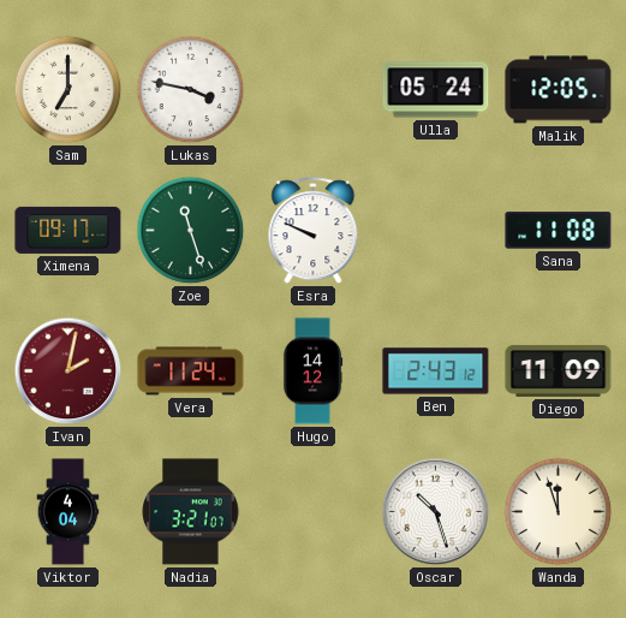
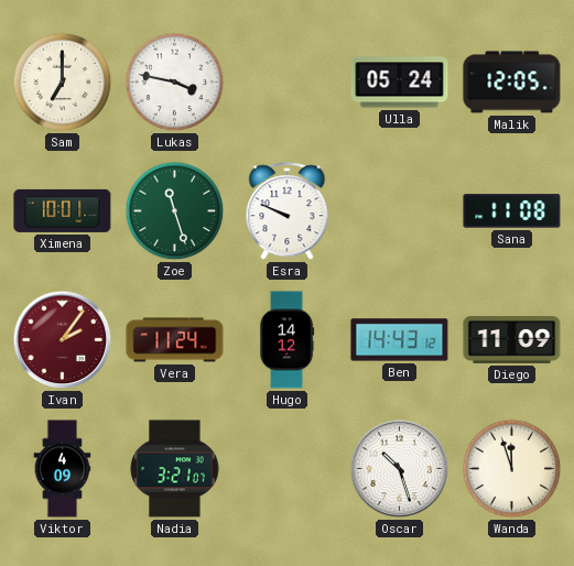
Ximena: 09:17 -> 10:01 (63, 210)
Ivan: 2:02 -> 2:06 (63, 340)
Ben: 2:43 -> 14:43 (400, 340)
Viktor: 4:04 -> 4:09 (63, 469)
